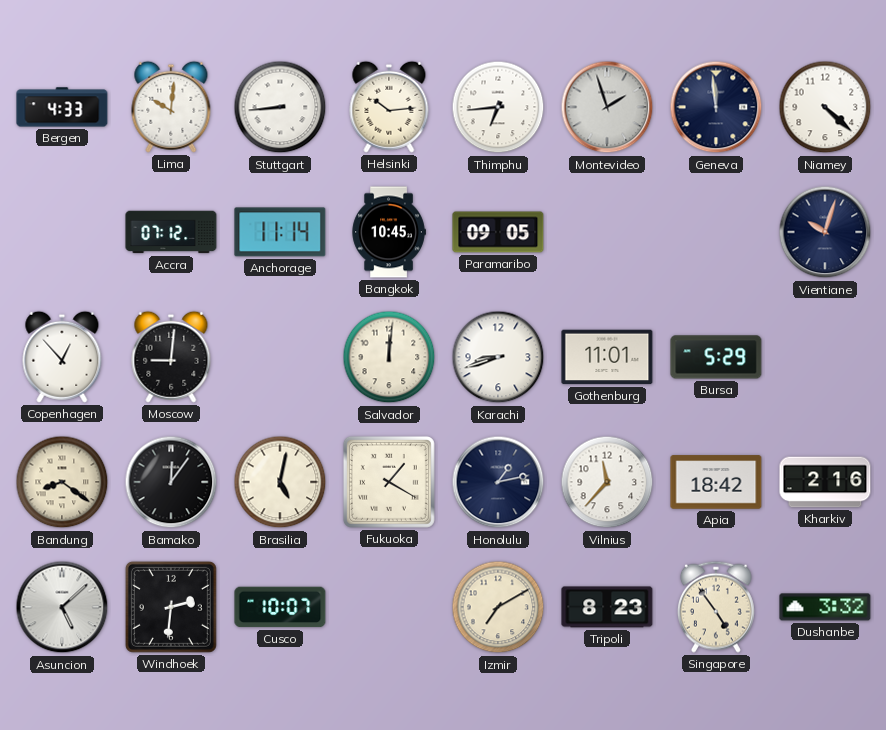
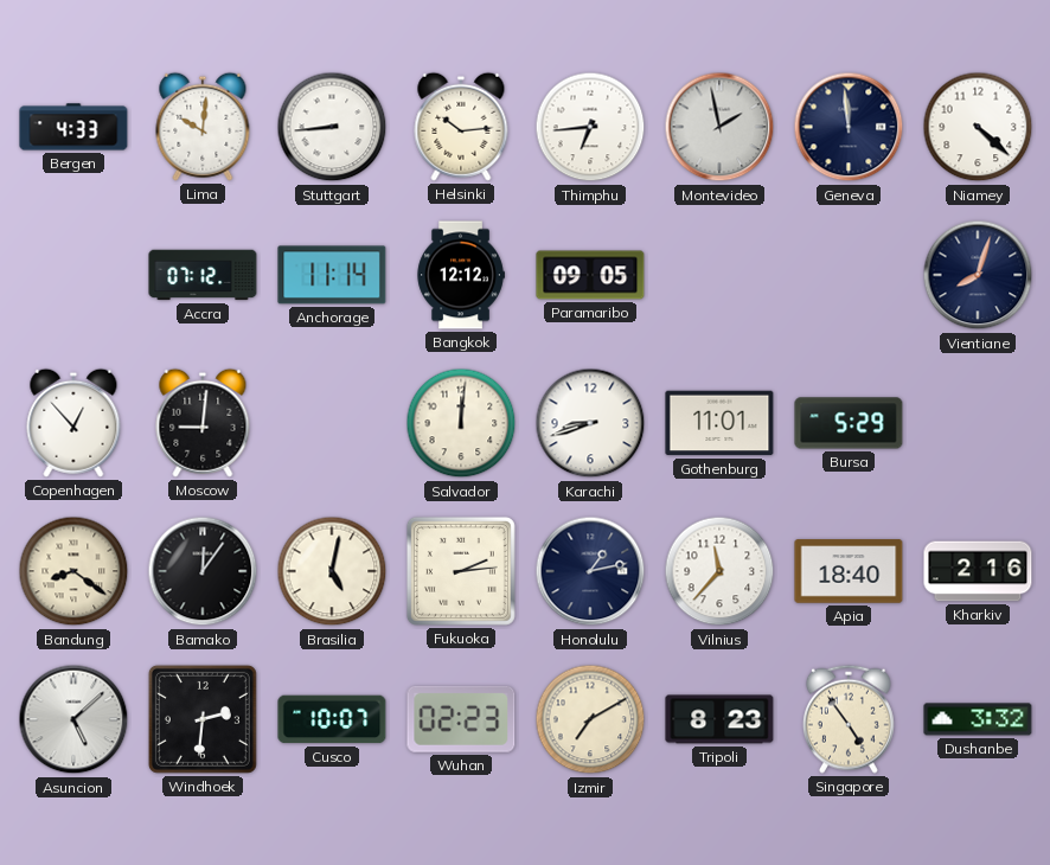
Montevideo: 1:57 -> 1:58 (719, 127)
Bangkok: 10:45 -> 12:12 (461, 275)
Vientiane: 10:03 -> 8:03 (978, 275)
Fukuoka: 1:20 -> 2:14 (461, 571)
Apia: 18:42 -> 18:40 (849, 571)
Wuhan: none -> 02:23 (461, 719)
